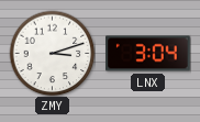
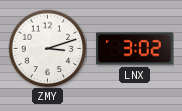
LNX: 3:04 -> 3:02 (135, 49)
